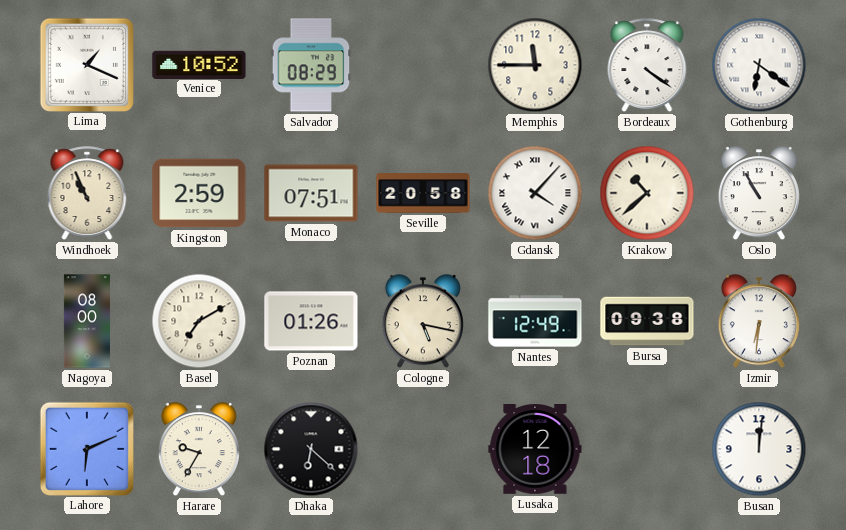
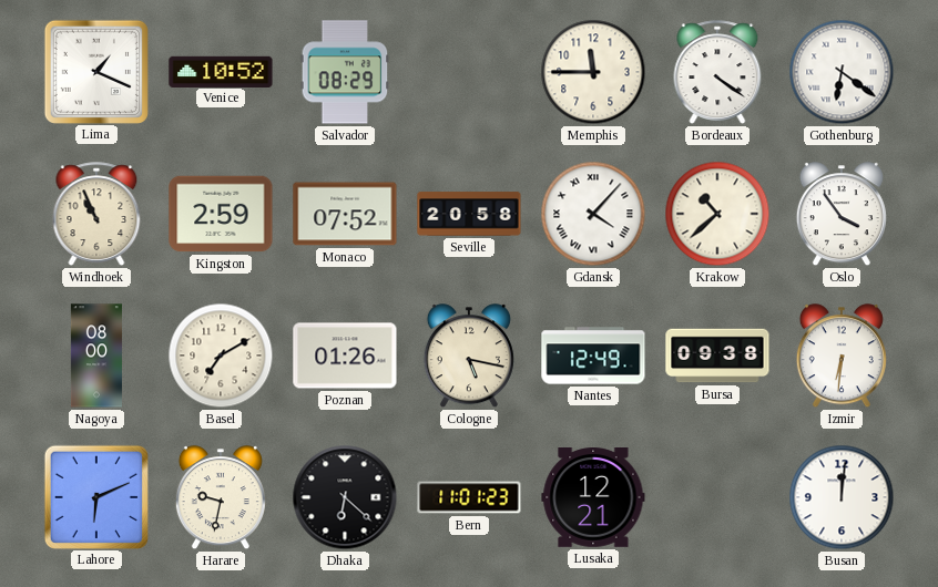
Monaco: 07:51 -> 07:52 (345, 214)
Oslo: 10:55 -> 3:54 (842, 215)
Harare: 9:35 -> 9:32 (221, 498)
Bern: none -> 11:01 (469, 497)
Lusaka: 12:18 -> 12:21 (593, 497)
